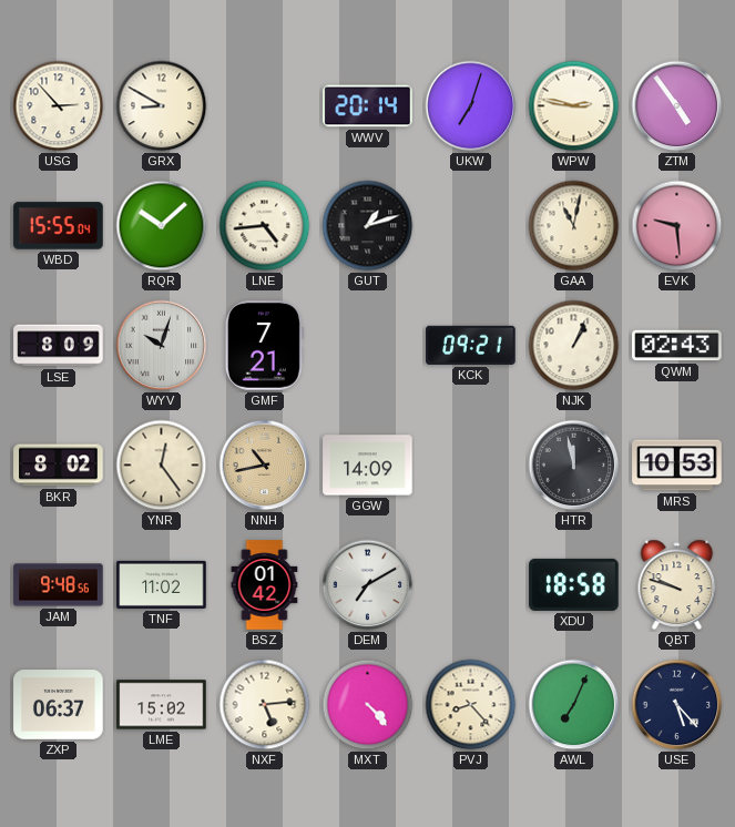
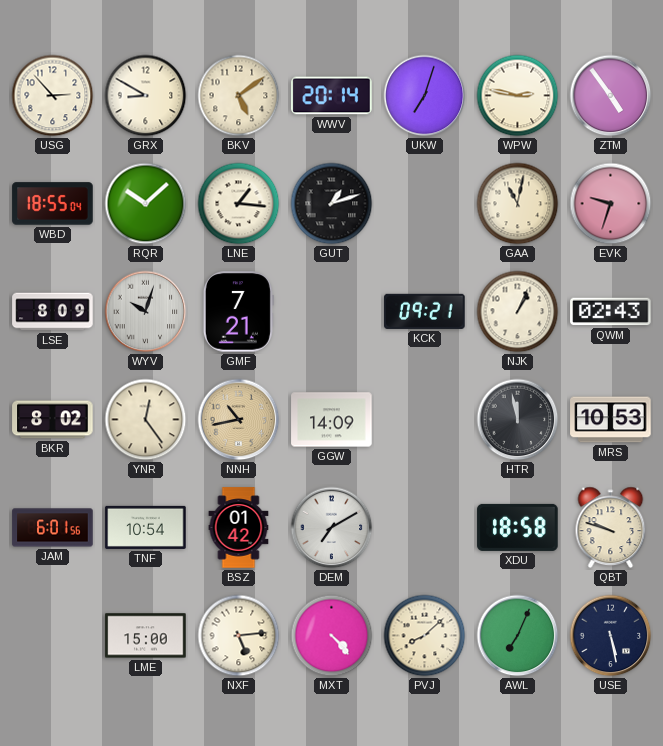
BKV: none -> 5:09 (239, 96)
WBD: 15:55 -> 18:55 (53, 204)
LNE: 4:44 -> 1:16 (239, 204)
EVK: 9:29 -> 9:33 (611, 204)
JAM: 9:48 -> 6:01 (53, 528)
TNF: 11:02 -> 10:54 (146, 527)
ZXP: 06:37 -> none (59, 705)
LME: 15:02 -> 15:00 (146, 636)
PVJ: 8:23 -> 8:08 (425, 636)
USE: 5:23 -> 5:28 (611, 636)
